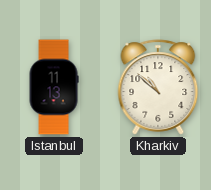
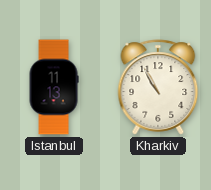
Kharkiv: 10:52 -> 10:55 (158, 87)
